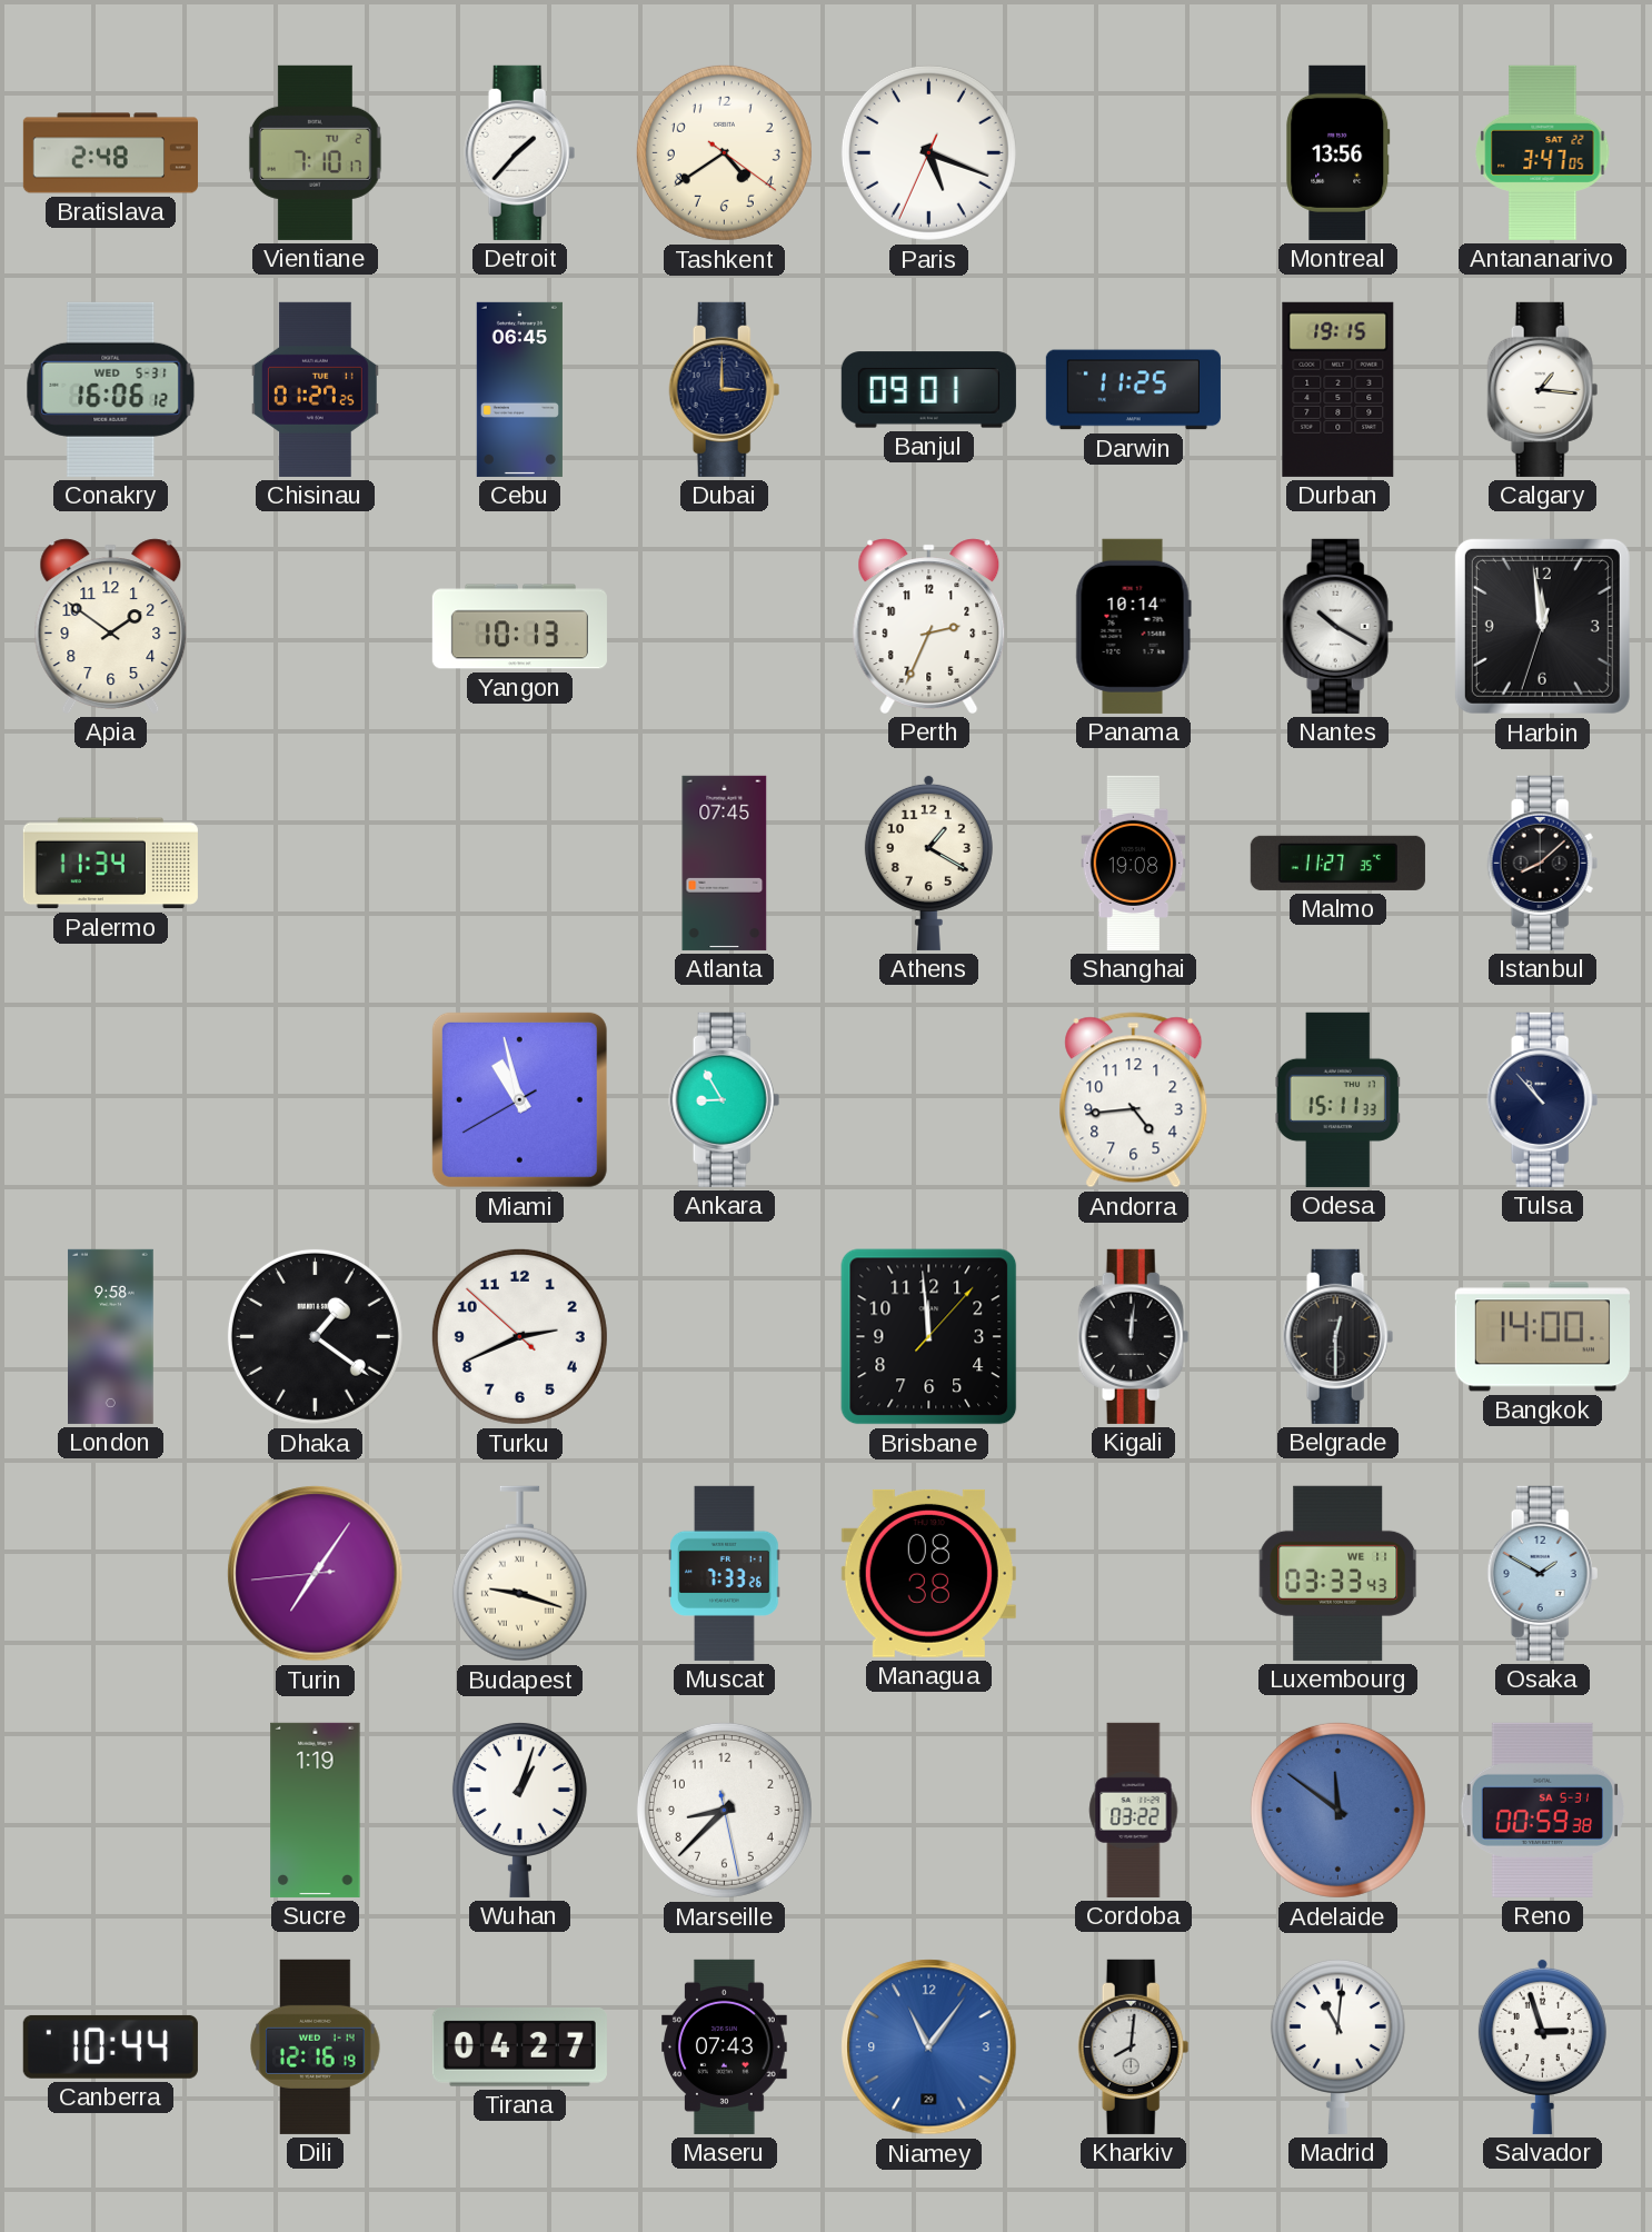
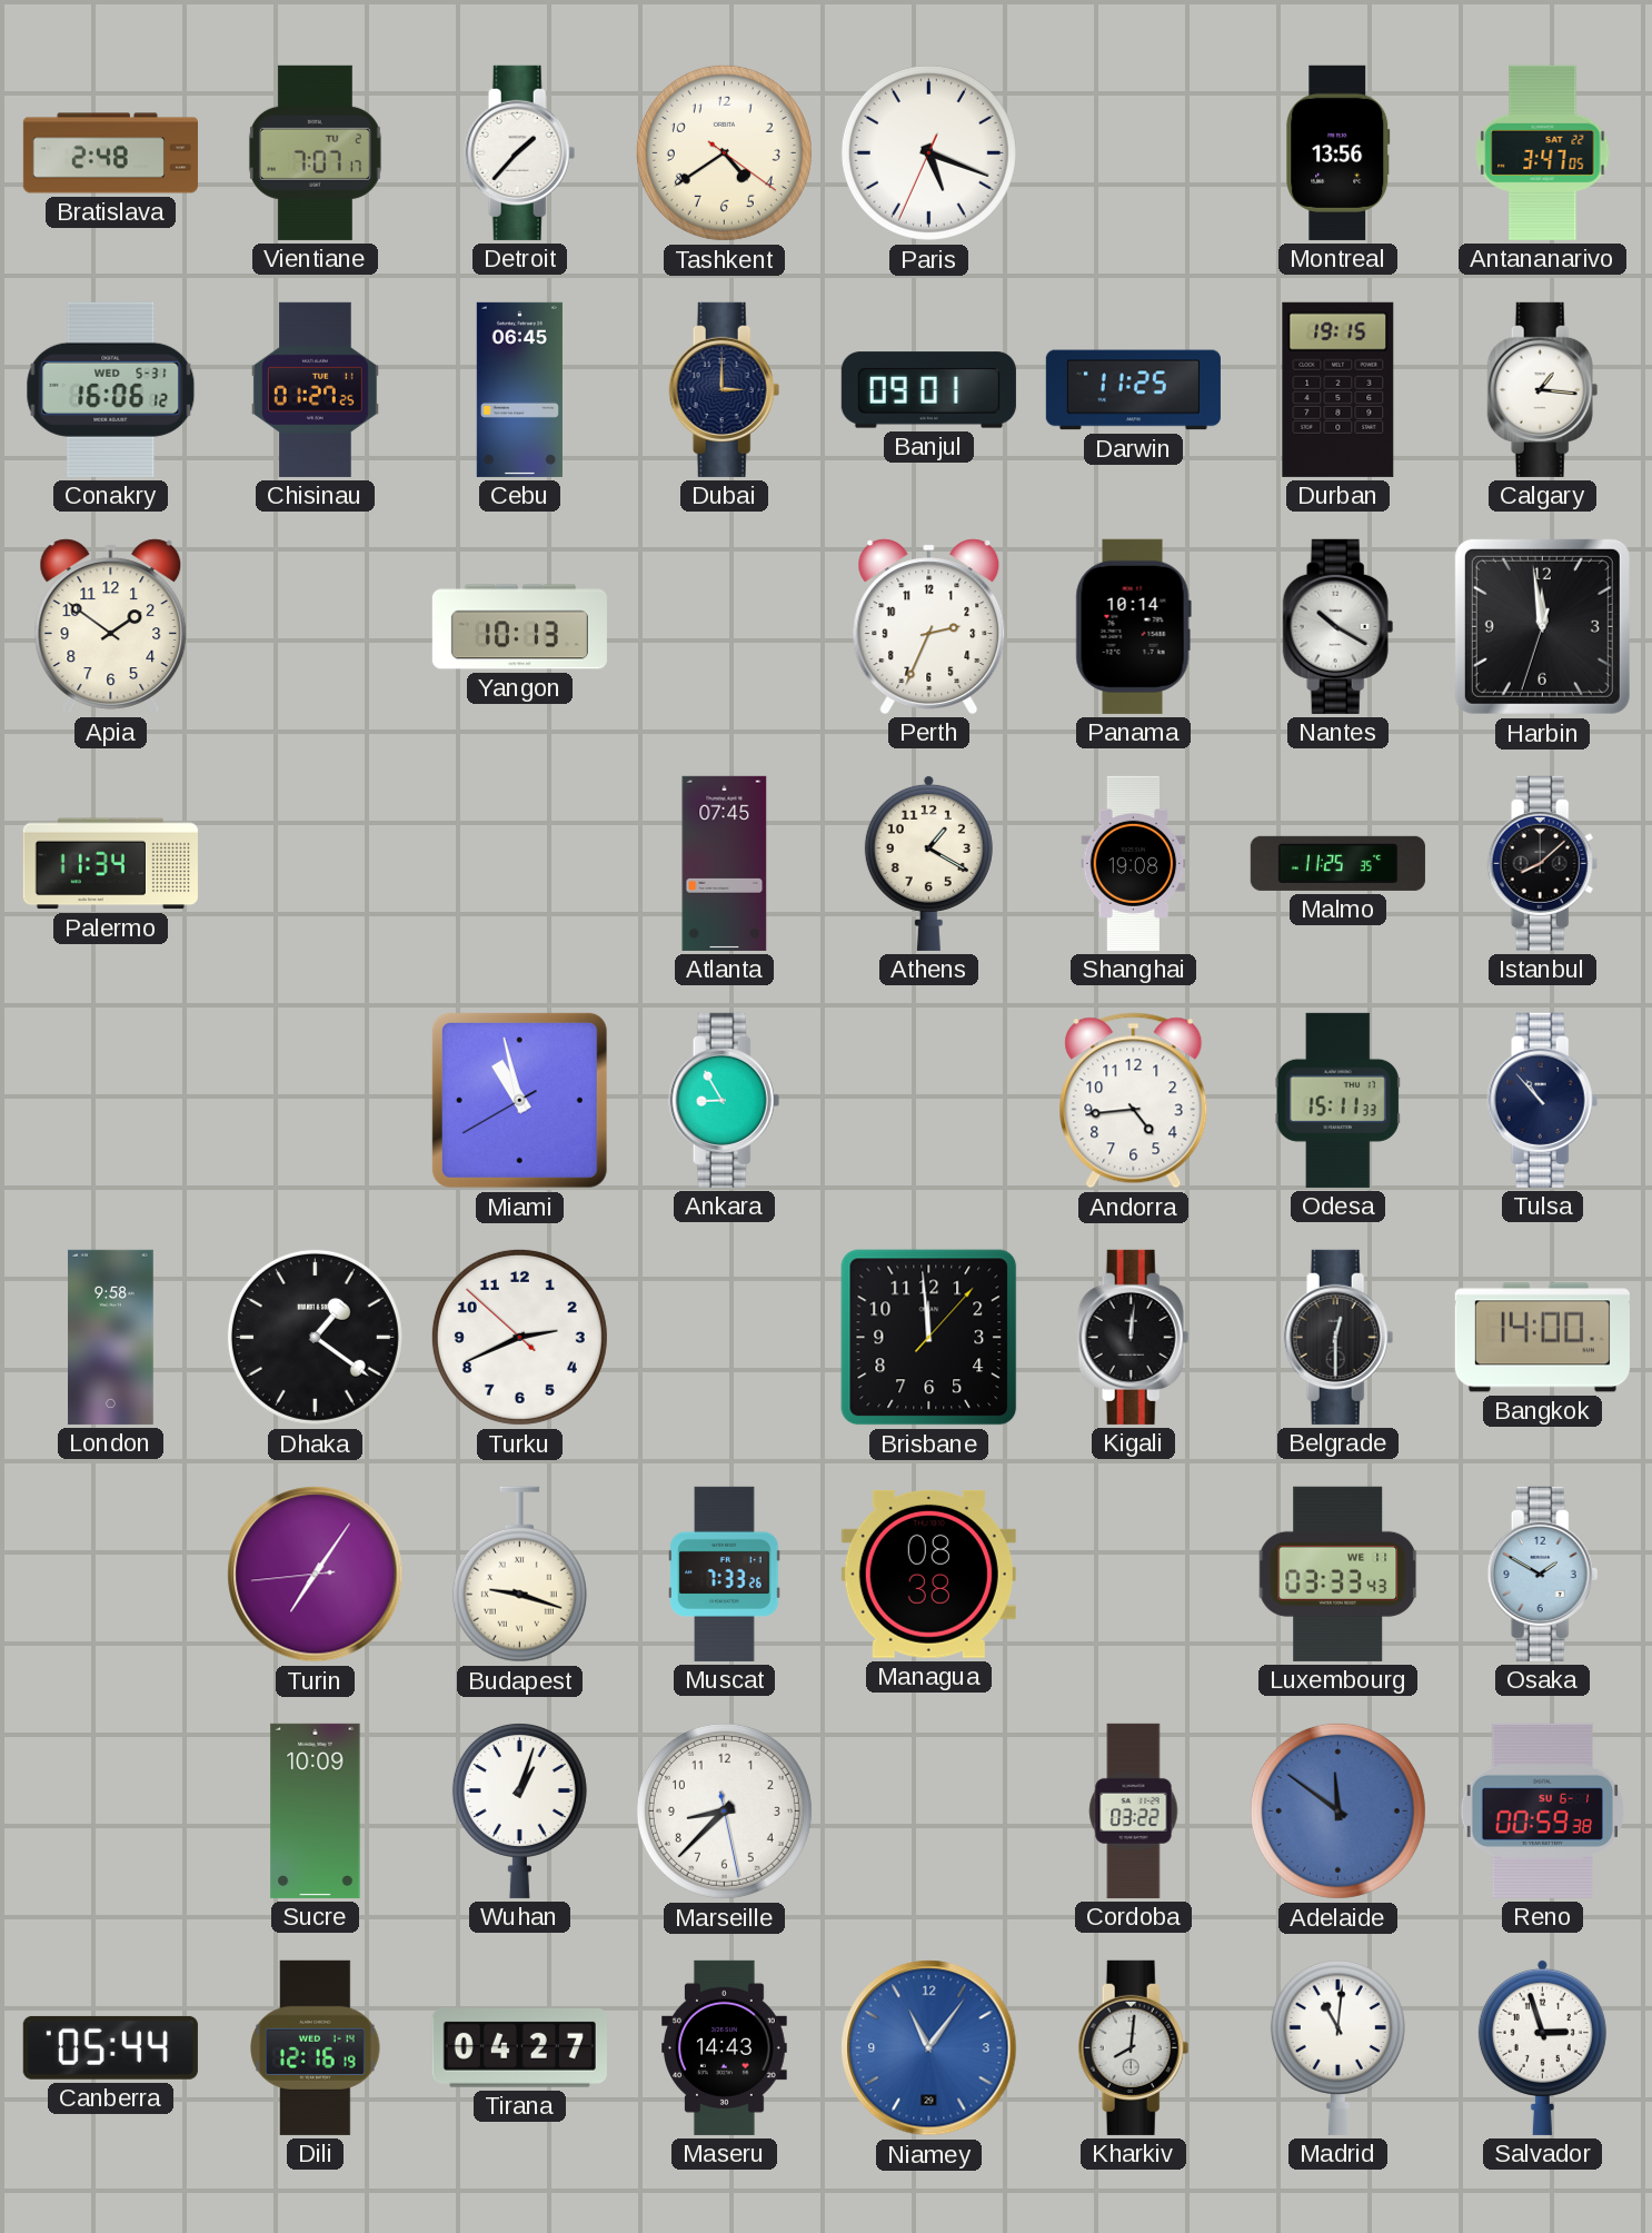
Vientiane: 7:10 -> 7:07 (315, 152)
Malmo: 11:27 -> 11:25 (1337, 863)
Sucre: 1:19 -> 10:09 (316, 1810)
Reno date: SA 5-31 -> SU 6-1 (1542, 1810)
Canberra: 10:44 -> 05:44 (110, 2047)
Maseru: 07:43 -> 14:43 (725, 2047)
